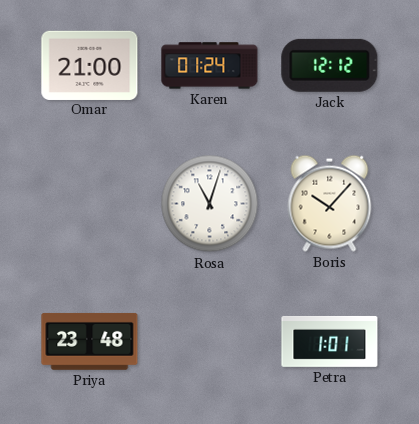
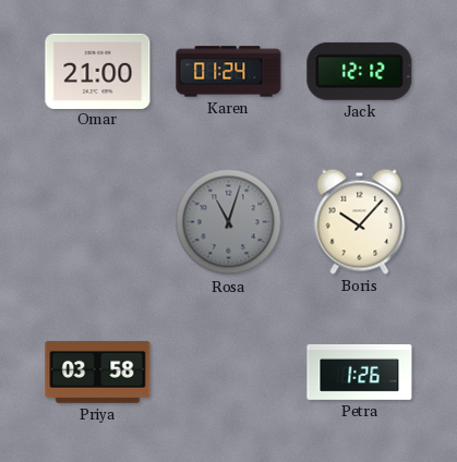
Rosa dial: white -> grey (229, 222)
Priya: 23:48 -> 03:58 (98, 372)
Petra: 1:01 -> 1:26 (360, 372)
